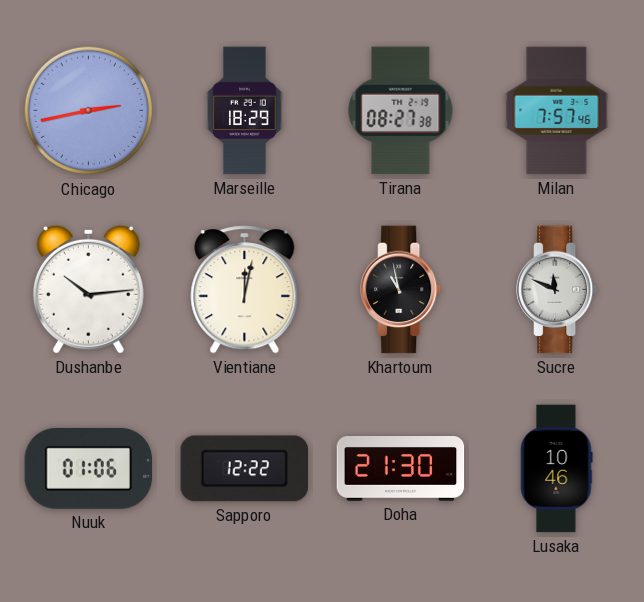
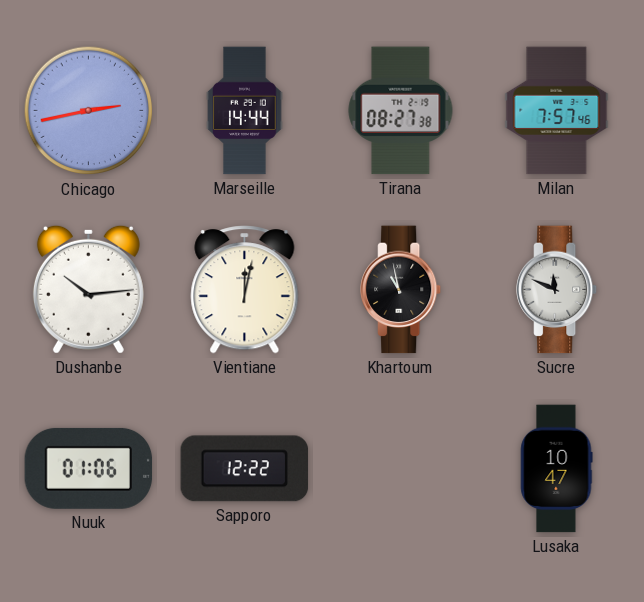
Marseille: 18:29 -> 14:44 (245, 111)
Doha: 21:30 -> none (401, 469)
Lusaka: 10:46 -> 10:47 (557, 469)
